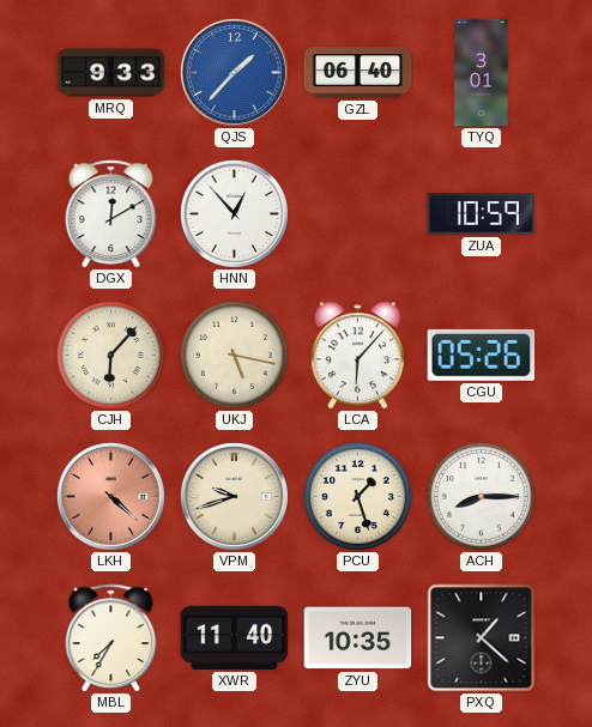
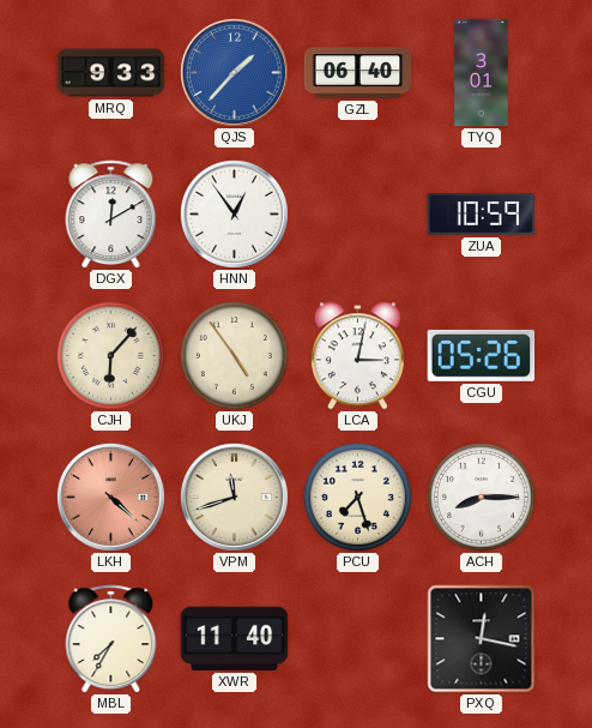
HNN: 12:53 -> 12:54 (234, 213)
UKJ: 5:17 -> 4:54 (234, 355)
LCA: 6:07 -> 3:02 (357, 356)
VPM: 9:42 -> 11:42 (234, 497)
PCU: 1:27 -> 7:27 (357, 497)
ZYU: 10:35 -> none (358, 638)
PXQ: 1:22 -> 12:17 (482, 639)
